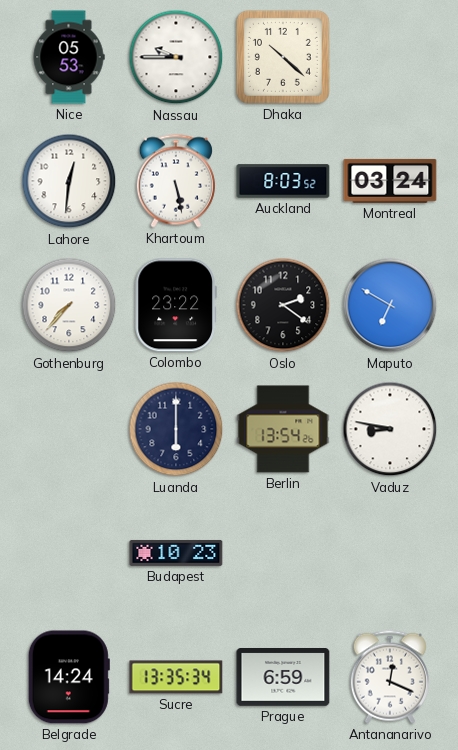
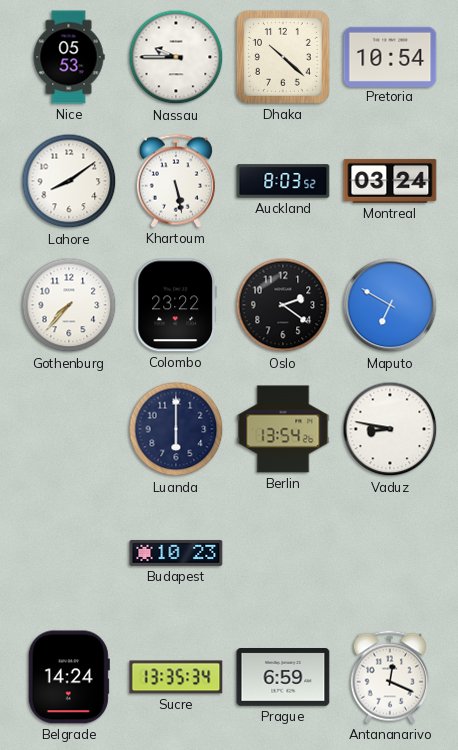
Pretoria: none -> 10:54 (390, 56)
Lahore: 12:31 -> 8:09 (69, 181)
